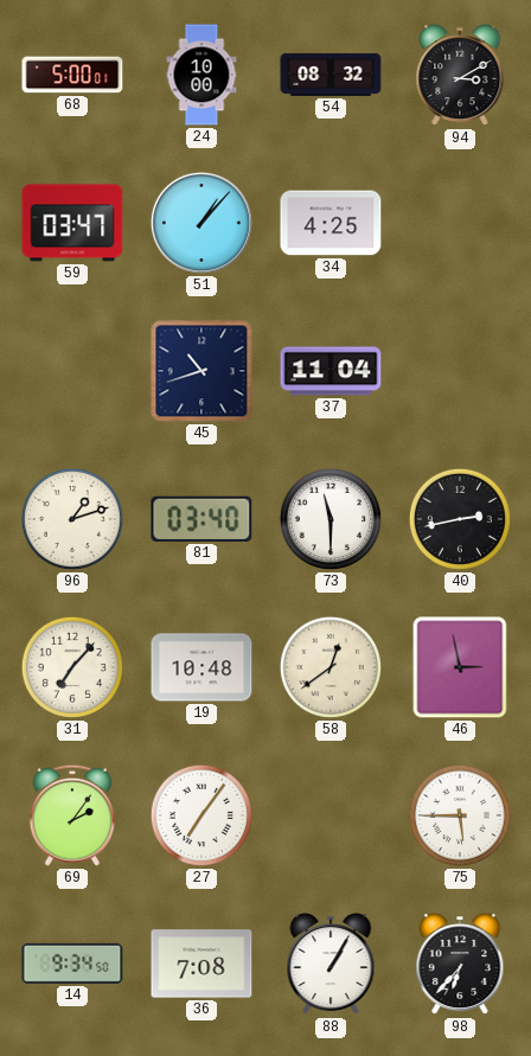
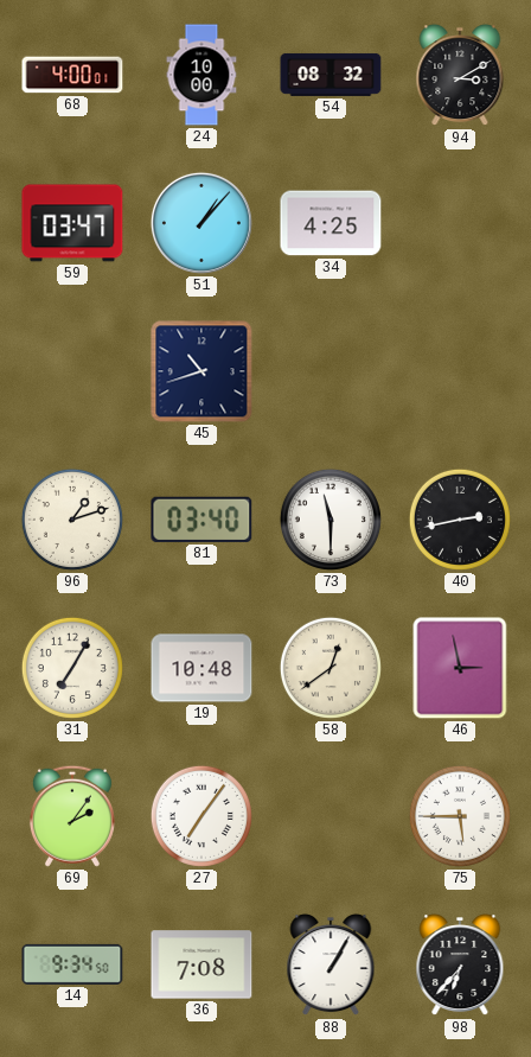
68: 5:00 -> 4:00 (72, 75)
37: 11:04 -> none (331, 371)
31: 7:07 -> 7:05 (72, 668)
